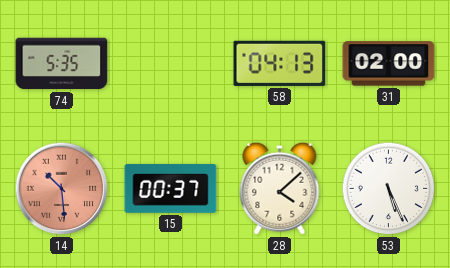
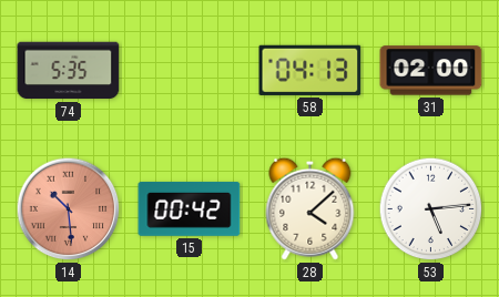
15: 00:37 -> 00:42 (190, 208)
53: 5:26 -> 5:14 (431, 209)
